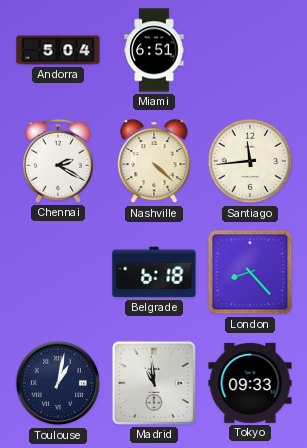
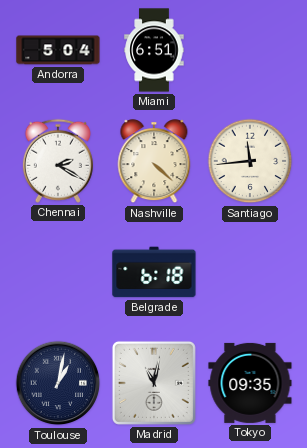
London: 8:23 -> none (250, 272)
Madrid: 10:59 -> 11:02 (154, 383)
Tokyo: 09:33 -> 09:35 (250, 383)
